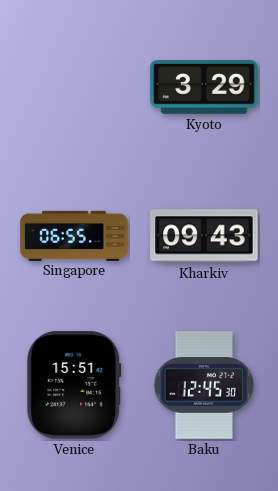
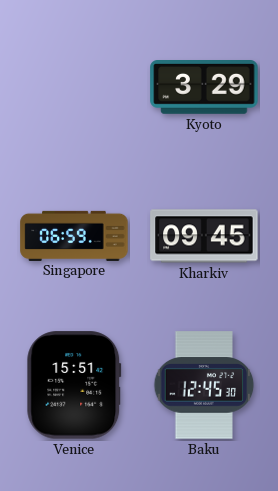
Singapore: 06:55 -> 06:59 (74, 235)
Kharkiv: 09:43 -> 09:45 (204, 236)
